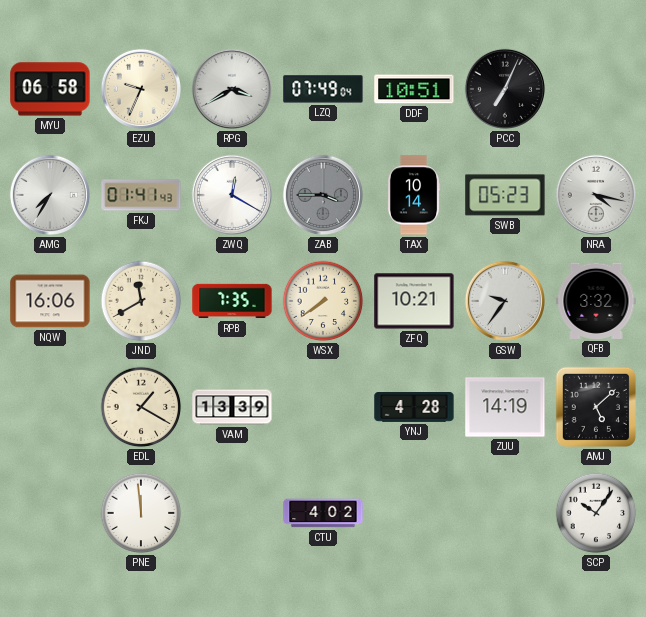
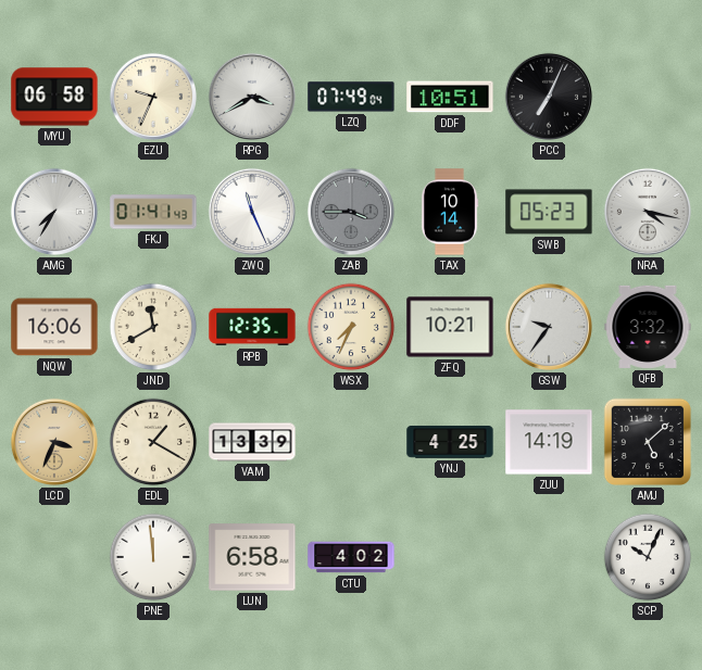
ZWQ: 12:20 -> 11:26 (252, 212)
RPB: 7:35 -> 12:35 (252, 327)
WSX: 7:39 -> 7:34 (351, 327)
LCD: none -> 3:34 (54, 442)
YNJ: 4:28 -> 4:25 (450, 443)
LUN: none -> 6:58 (252, 557)
SCP: 10:06 -> 10:04 (648, 557)
